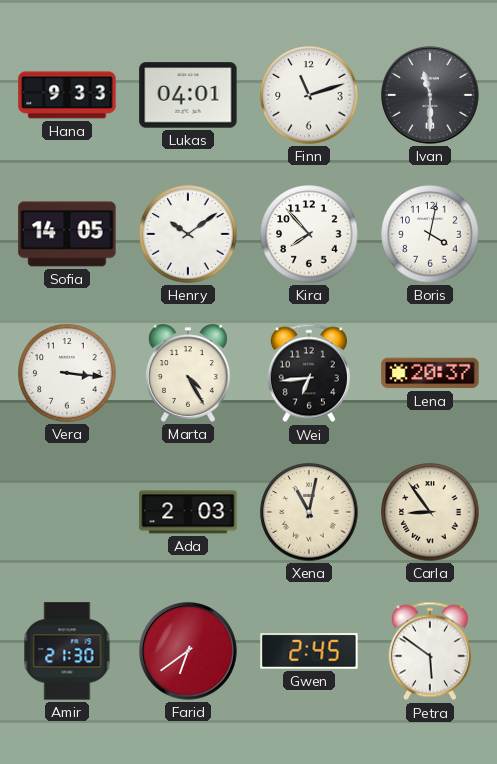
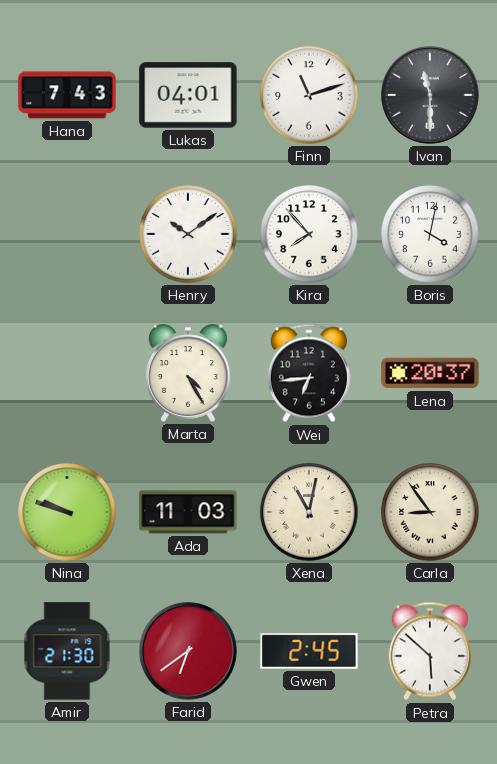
Hana: 9:33 -> 7:43 (67, 95)
Sofia: 14:05 -> none (67, 234)
Vera: 3:16 -> none (67, 373)
Nina: none -> 9:48 (67, 512)
Ada: 2:03 -> 11:03 (188, 512)
Petra: 5:51 -> 5:52 (430, 651)
